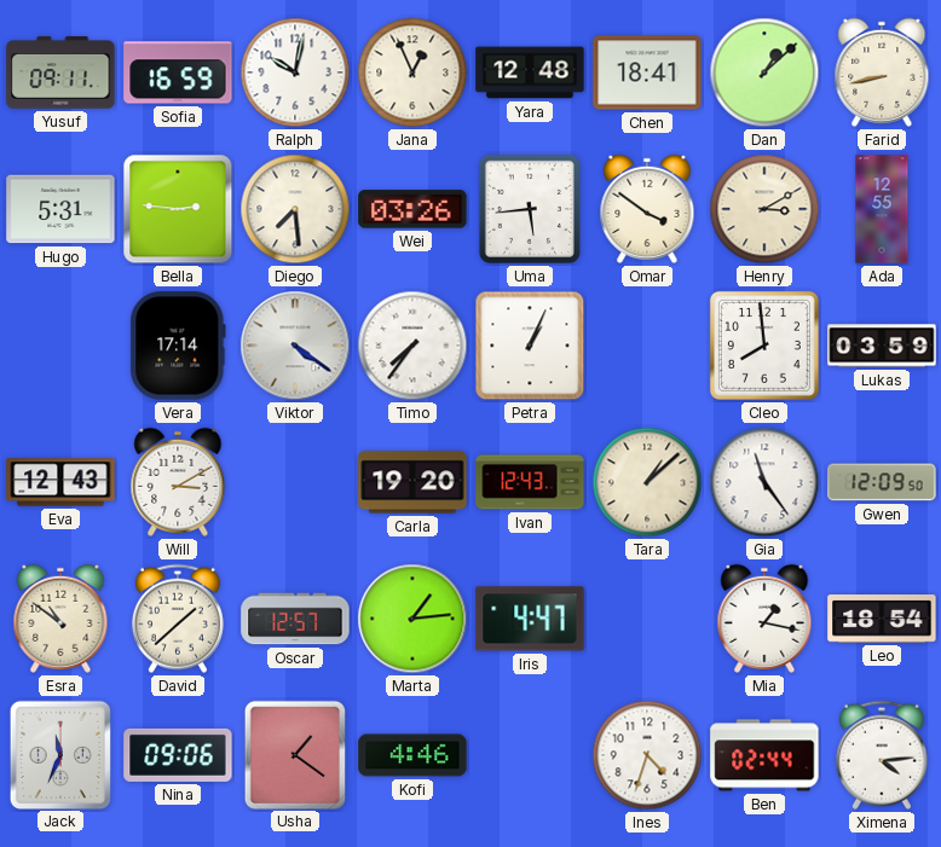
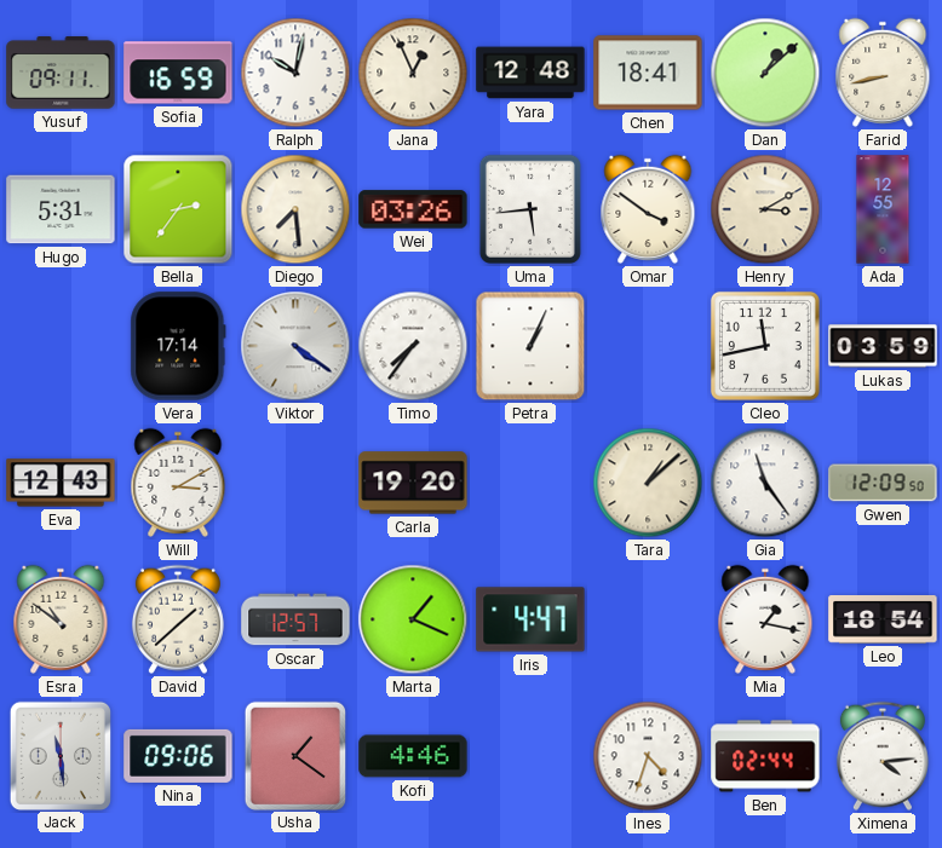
Bella: 2:46 -> 2:36 (178, 209)
Cleo: 7:59 -> 11:43 (765, 346)
Ivan: 12:43 -> none (530, 482)
Marta: 1:14 -> 1:19 (413, 619)
Jack: 11:34 -> 11:29 (59, 755)
